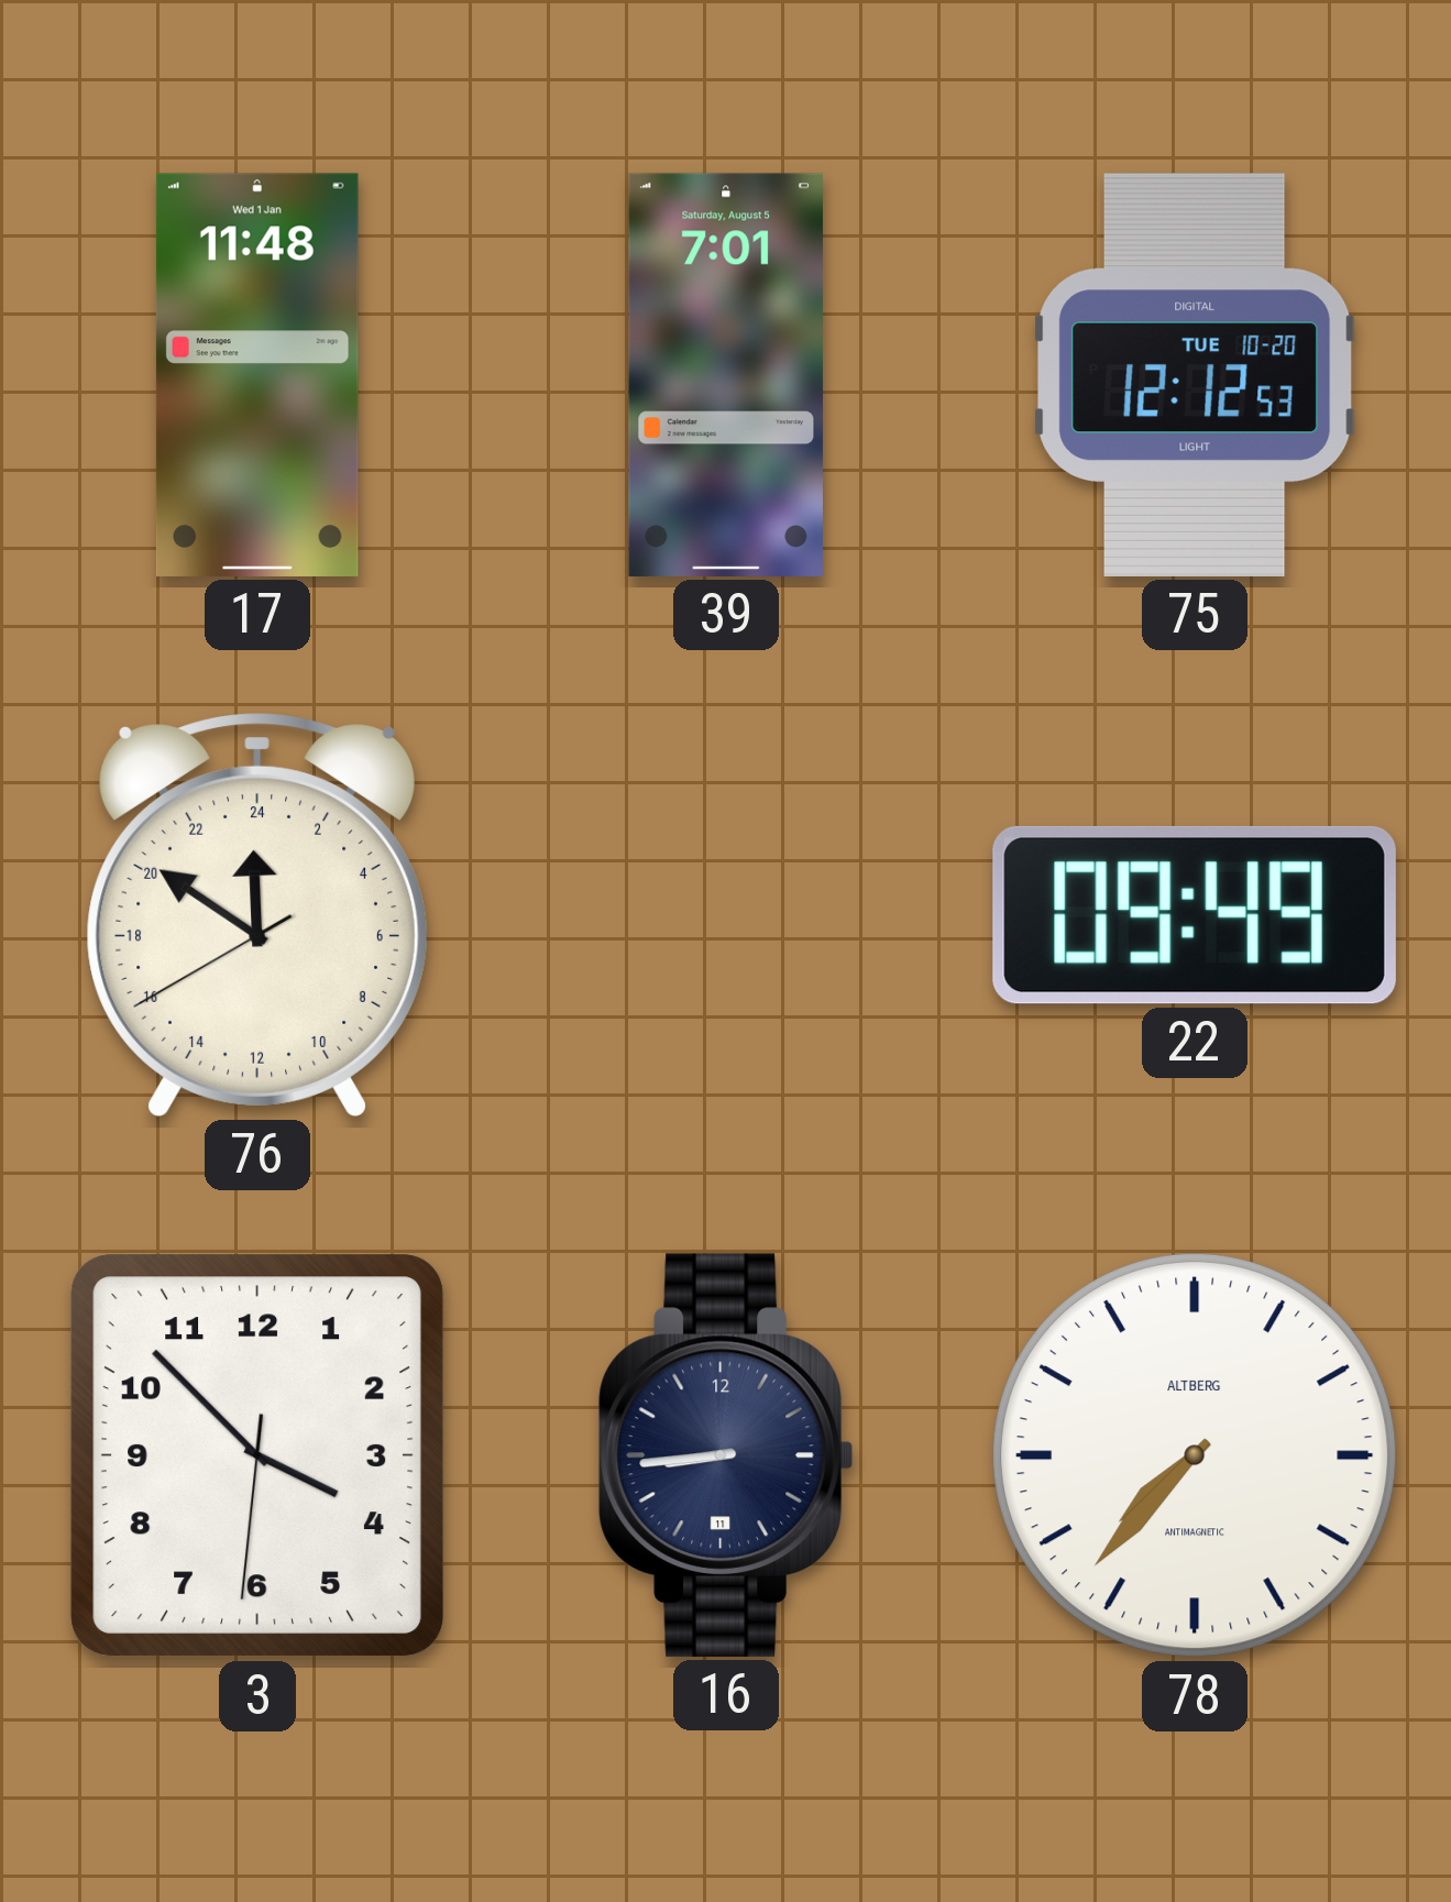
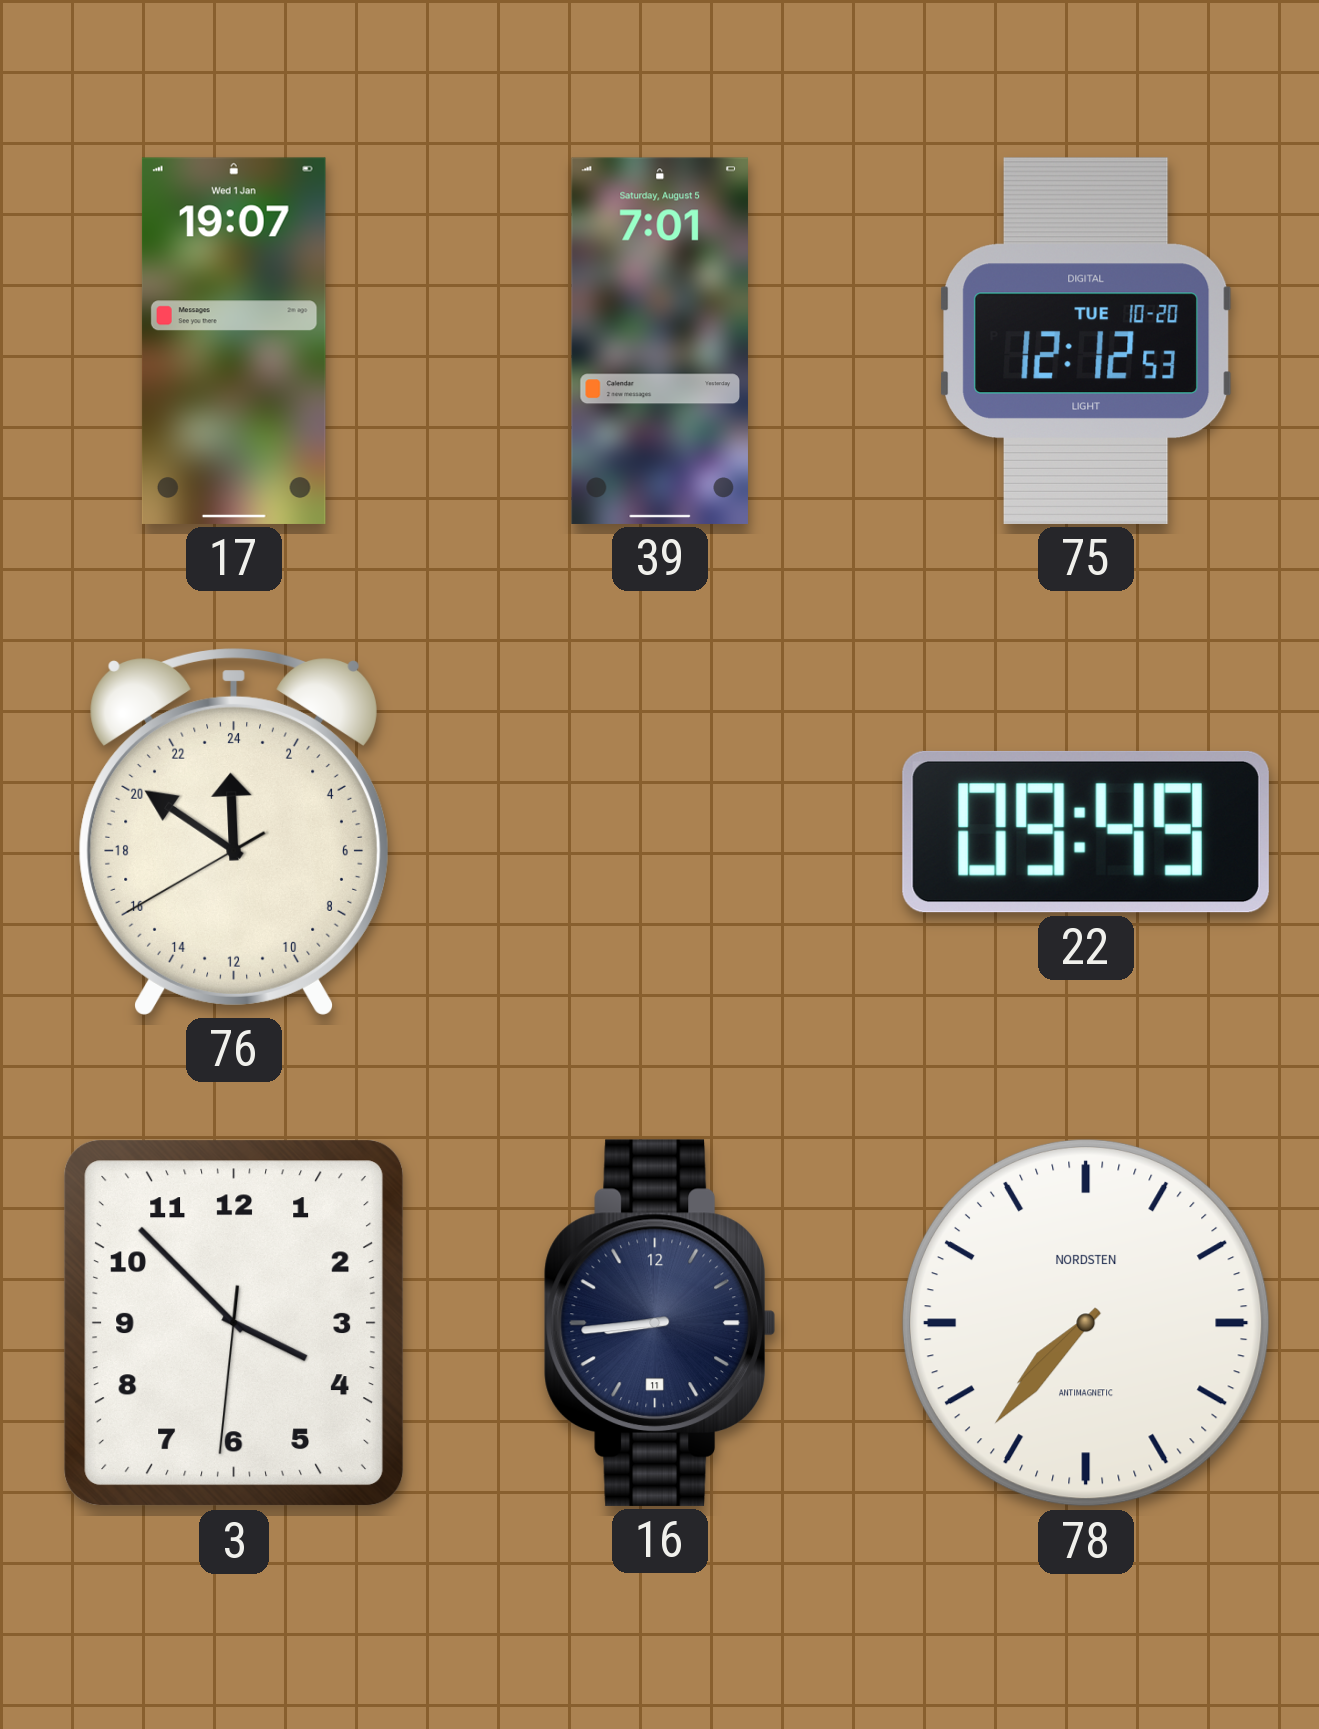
17: 11:48 -> 19:07 (234, 341)
78 brand: ALTBERG -> NORDSTEN (1086, 1323)
